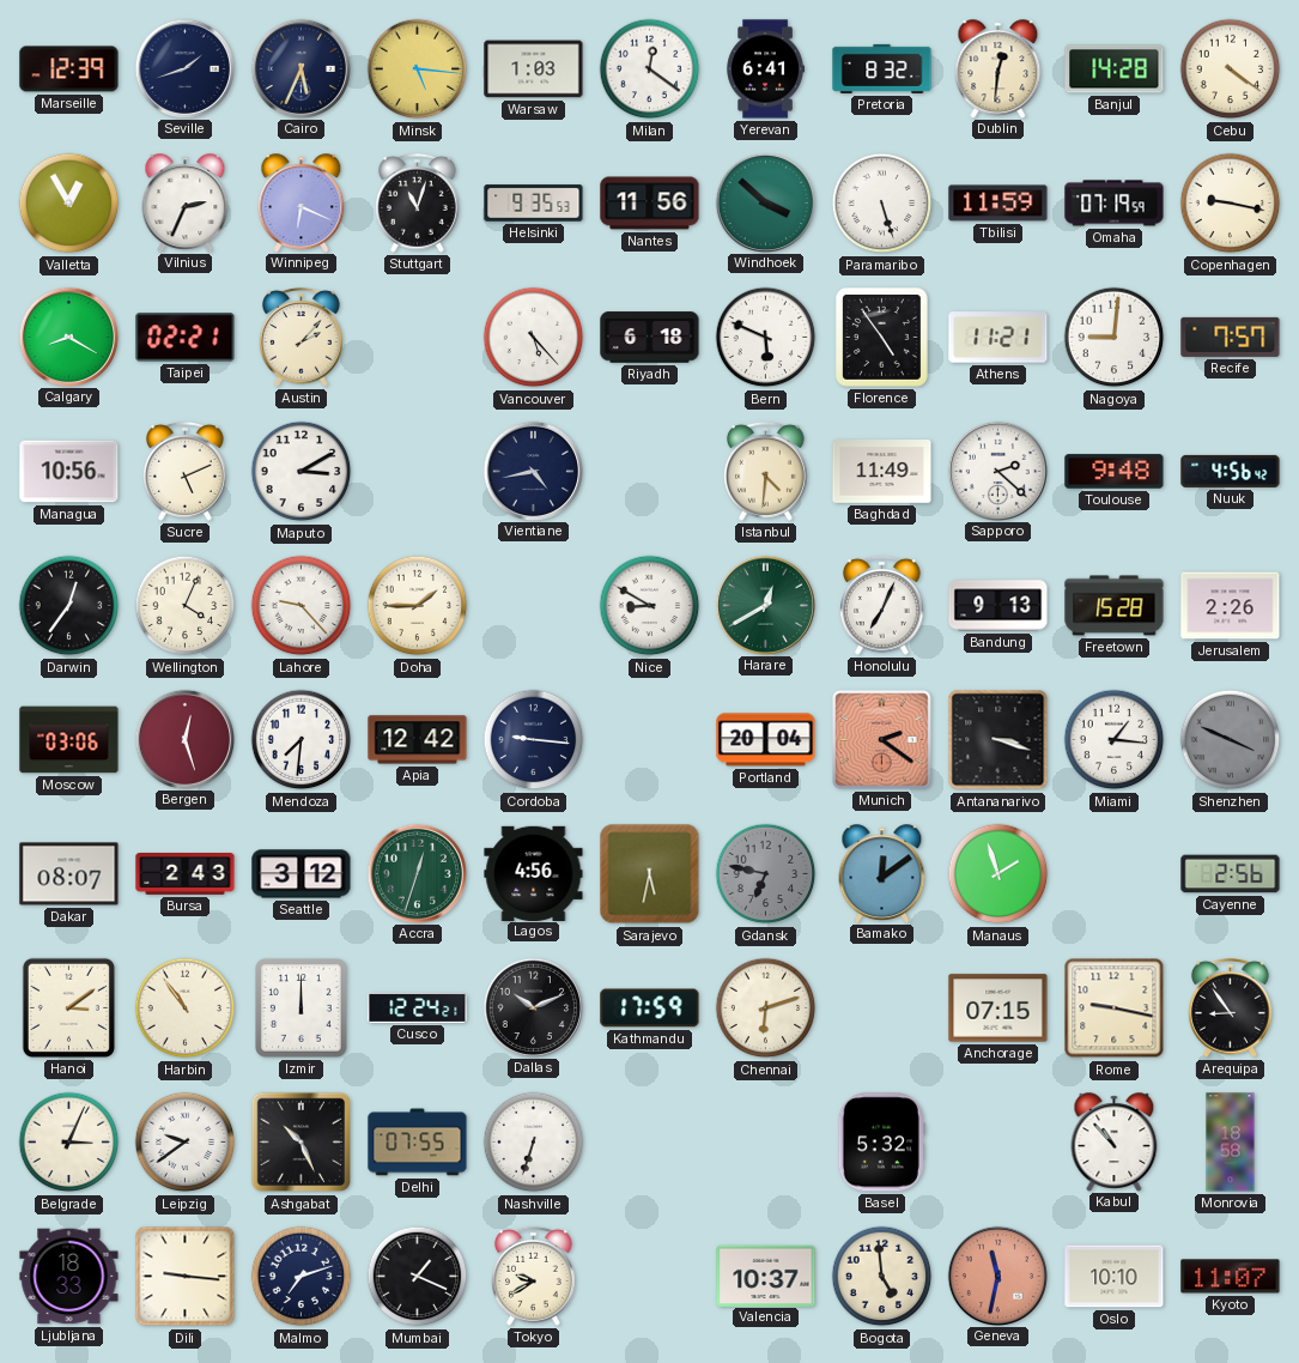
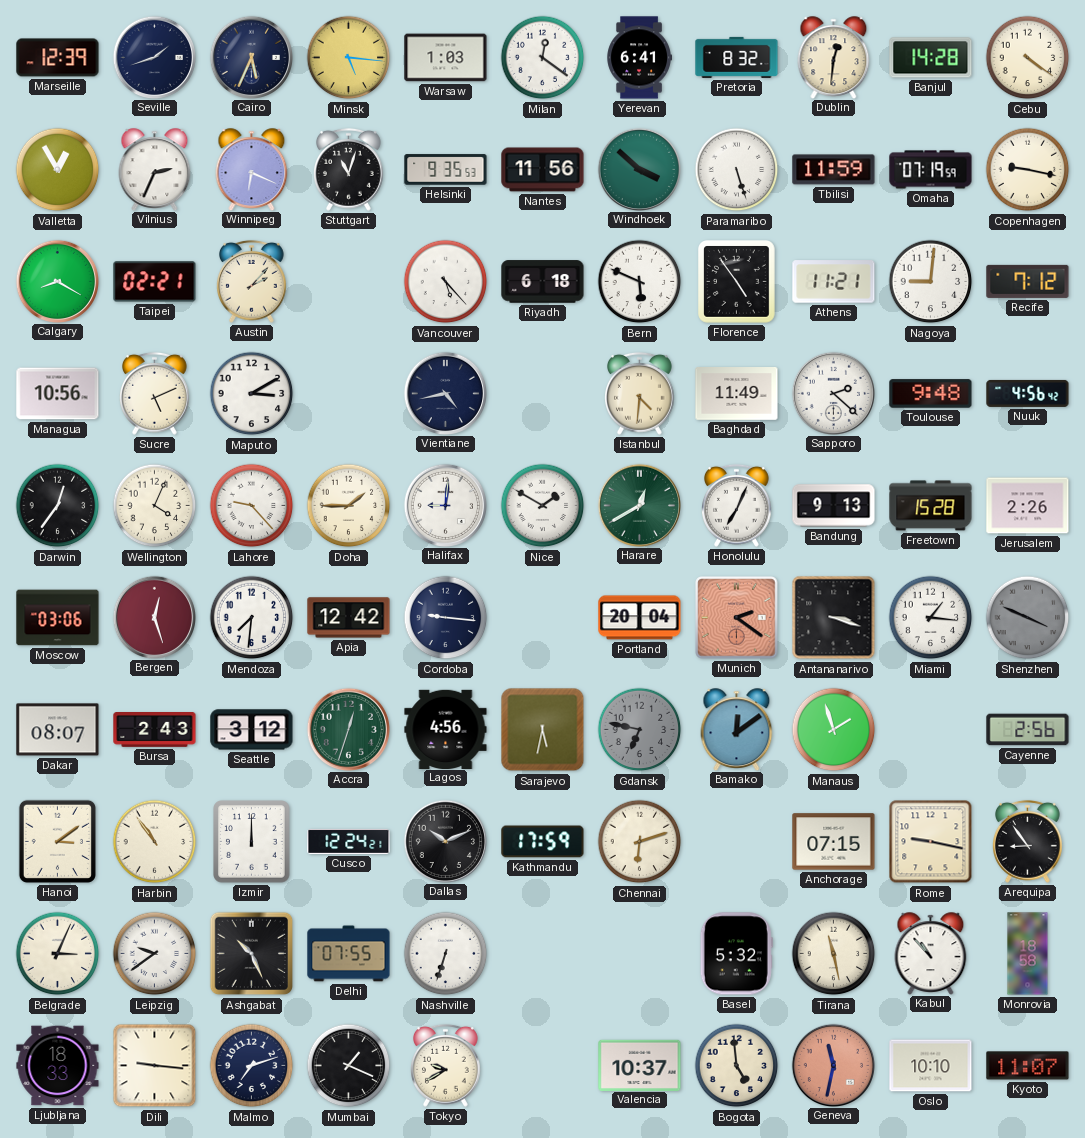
Recife: 7:57 -> 7:12 (1028, 281)
Halifax: none -> 9:01 (445, 505)
Nice: 8:50 -> 1:50 (543, 506)
Tirana: none -> 11:28 (834, 954)
